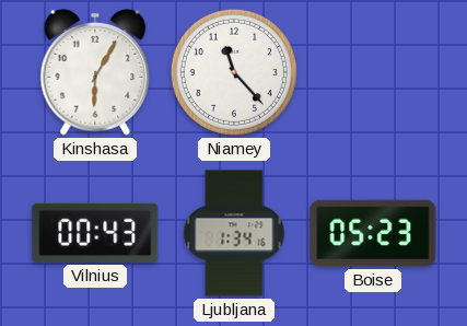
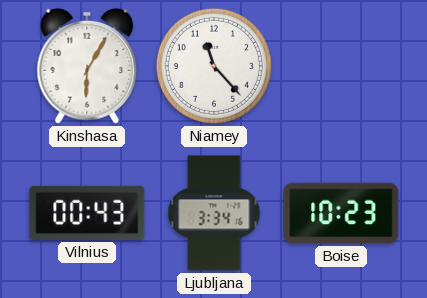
Ljubljana: 1:34 -> 3:34 (214, 213)
Boise: 05:23 -> 10:23 (341, 213)
